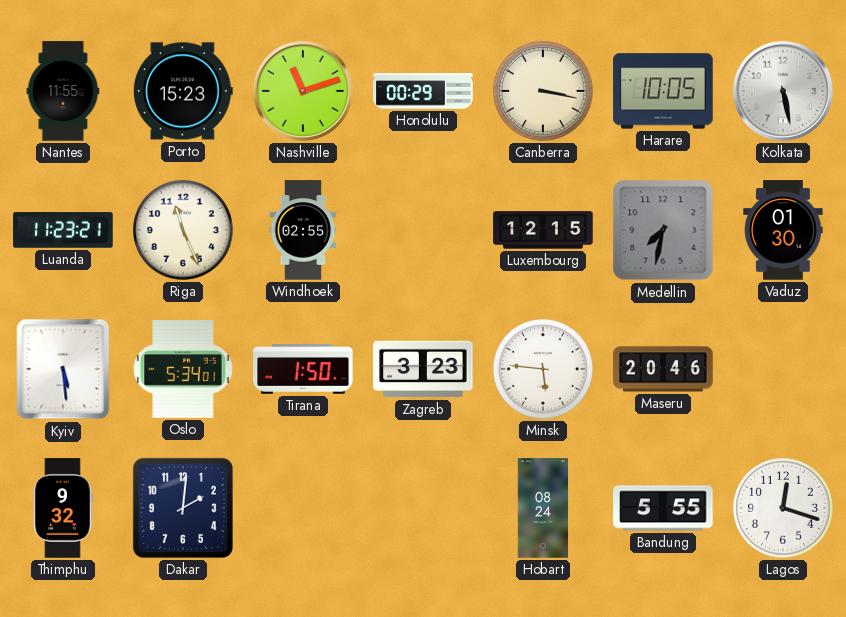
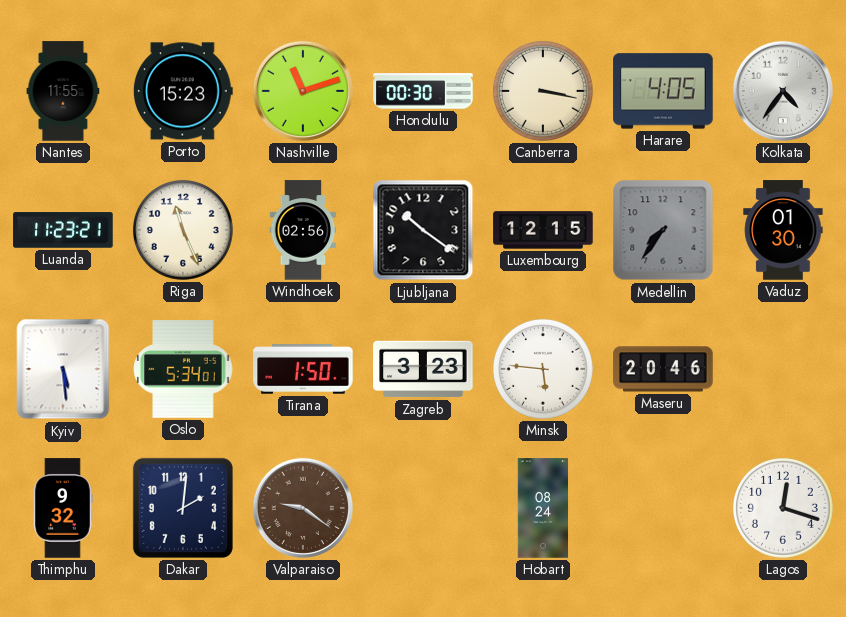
Honolulu: 00:29 -> 00:30 (423, 91)
Harare: 10:05 -> 4:05 (663, 91)
Kolkata: 5:28 -> 4:36 (783, 91)
Windhoek: 02:55 -> 02:56 (303, 230)
Ljubljana: none -> 10:21 (423, 230)
Medellin: 7:32 -> 7:36 (663, 230)
Valparaiso: none -> 9:21 (303, 508)
Bandung: 5:55 -> none (663, 508)
